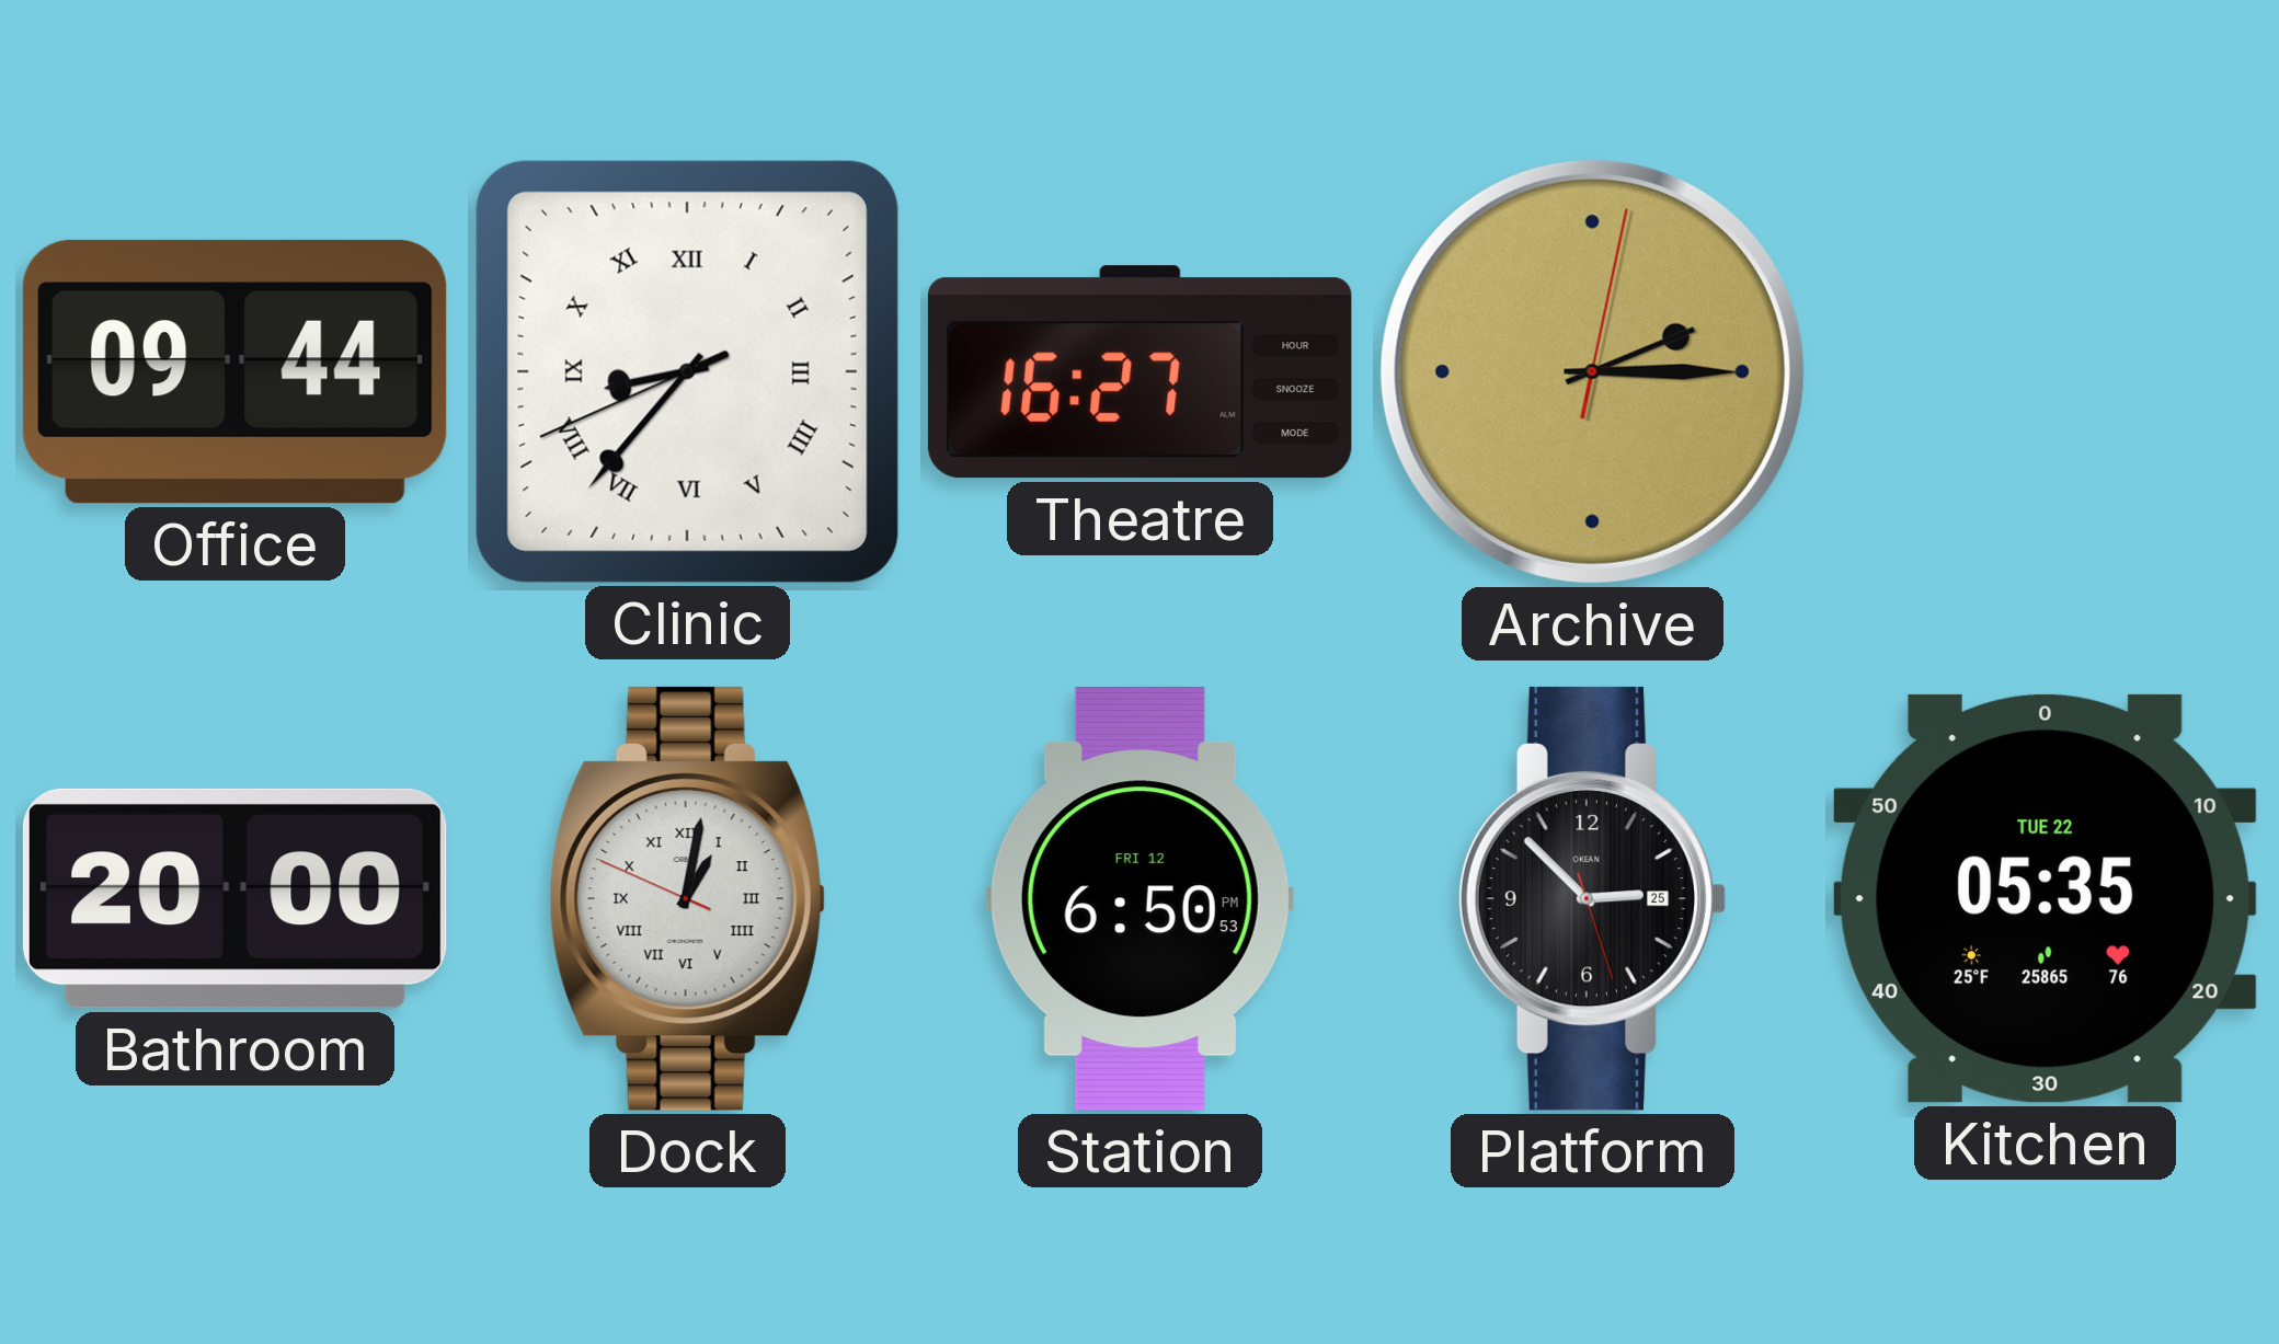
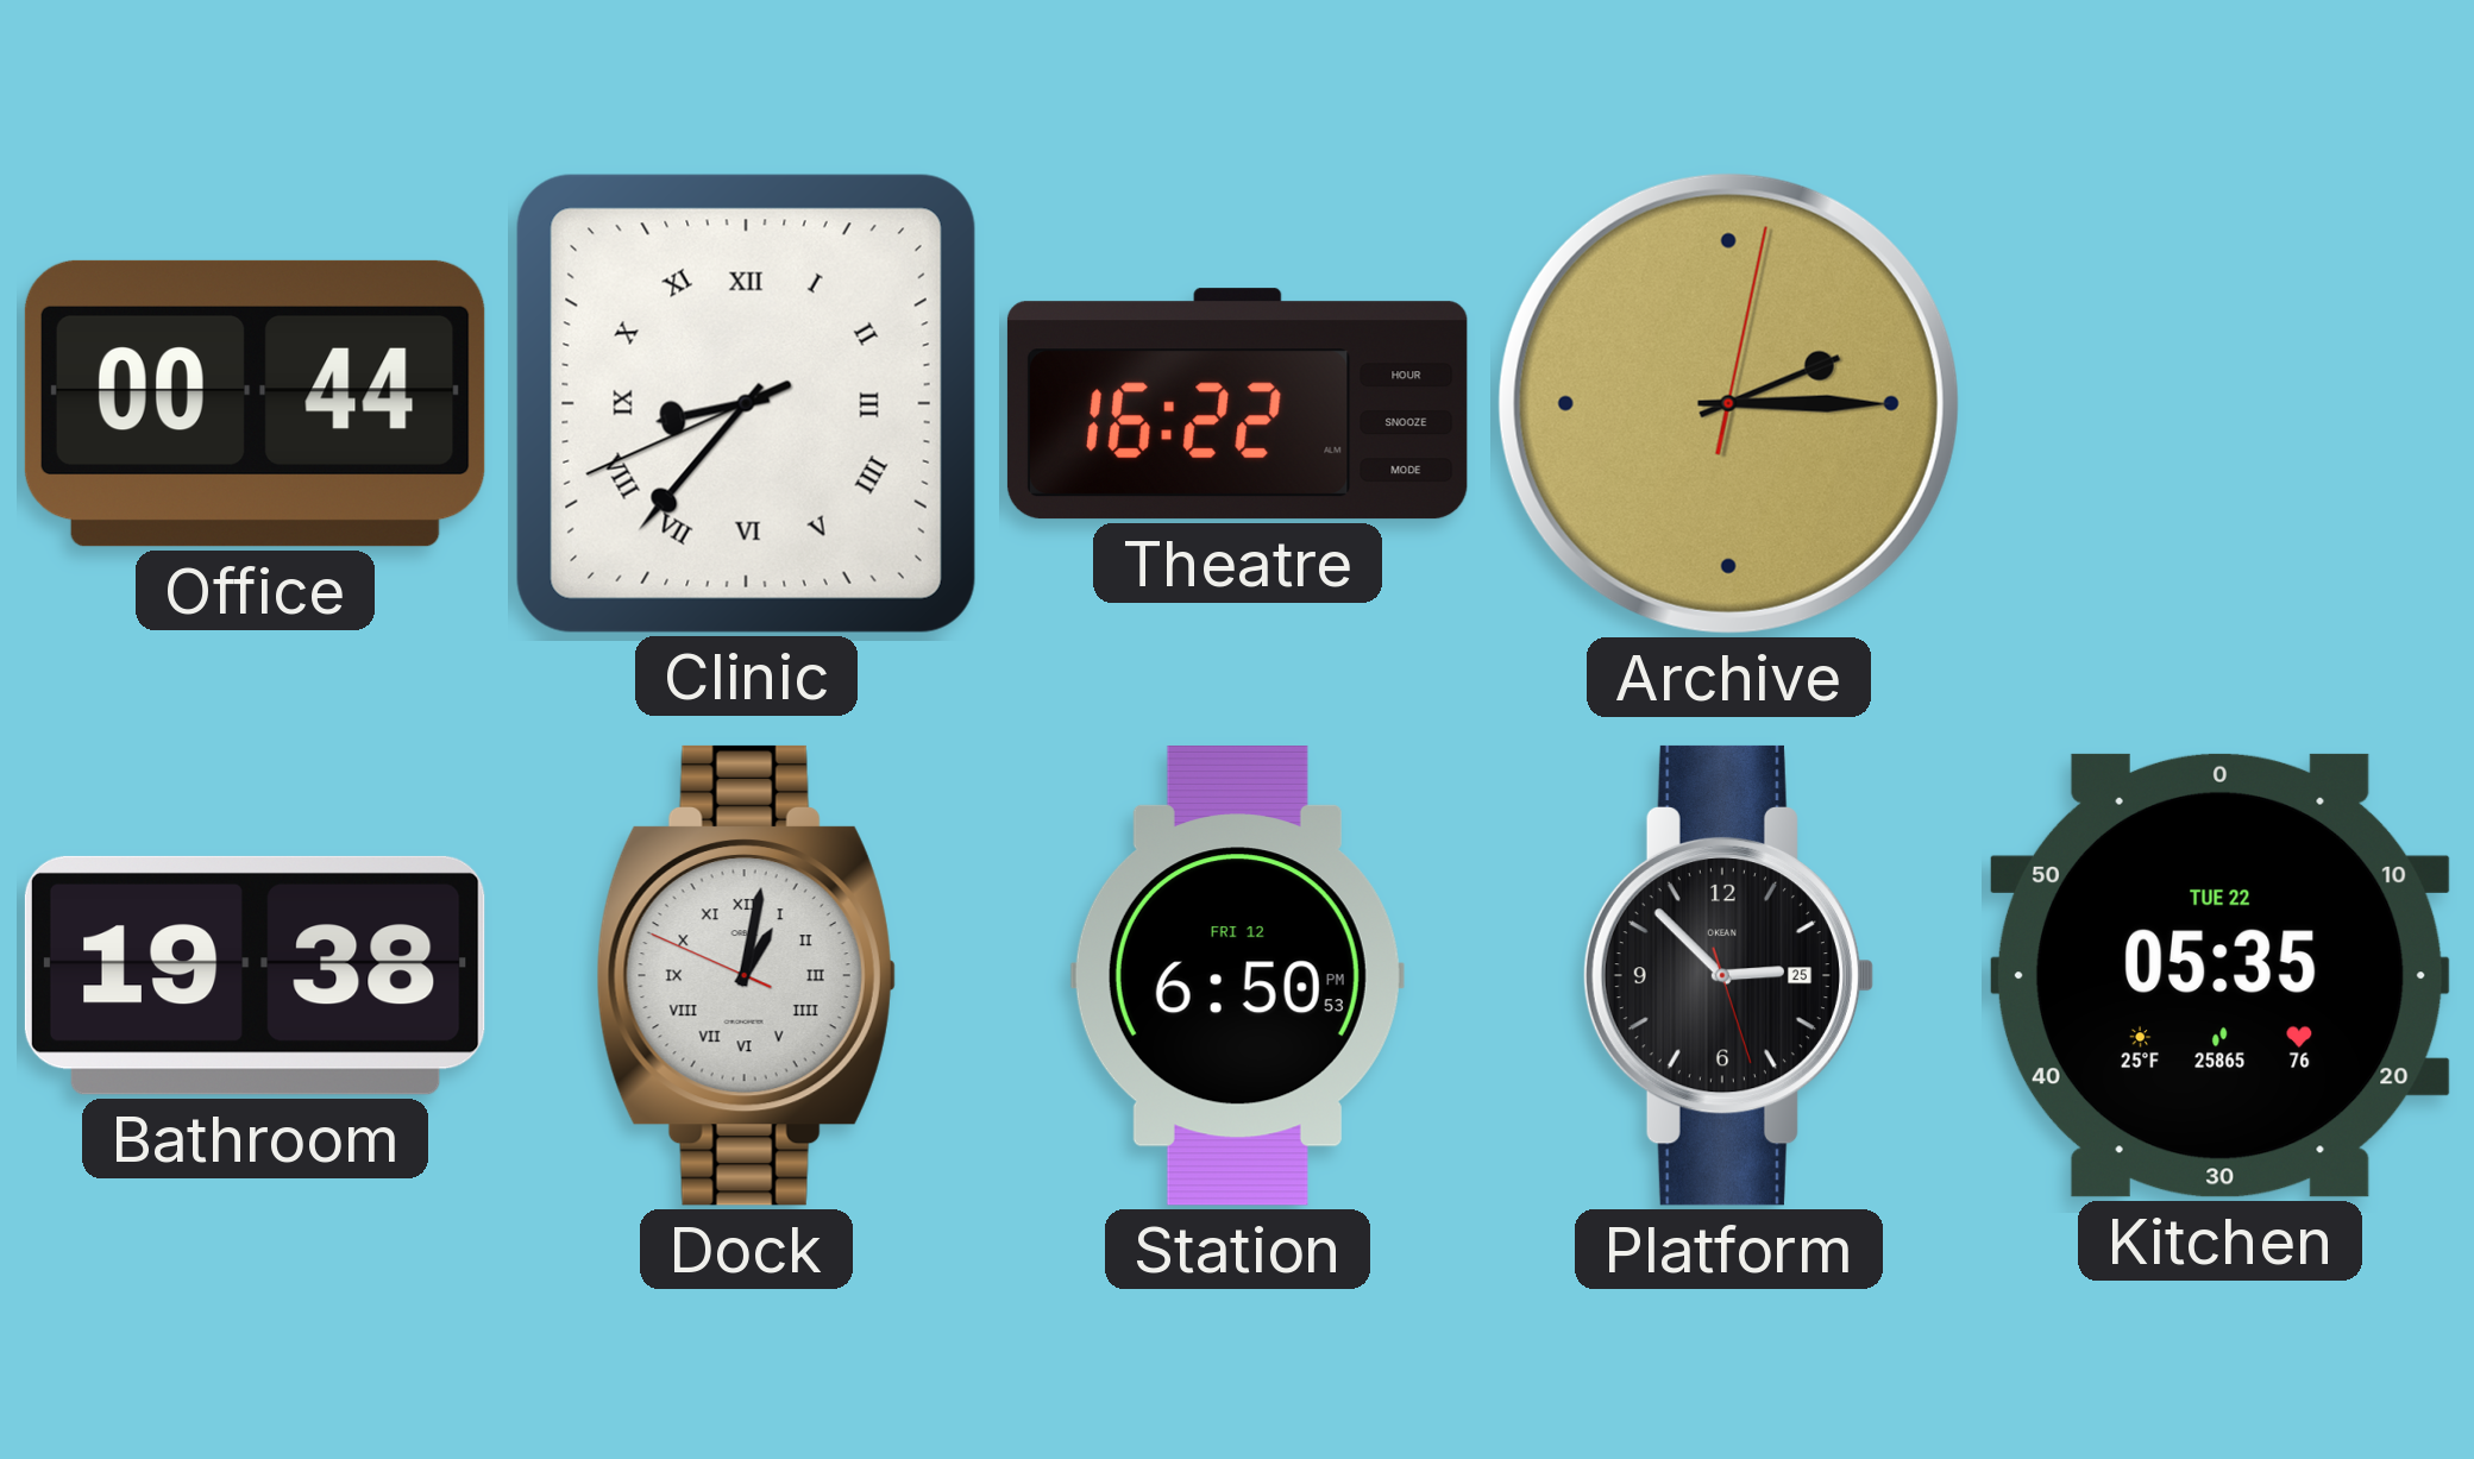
Office: 09:44 -> 00:44 (255, 403)
Theatre: 16:27 -> 16:22 (1237, 404)
Bathroom: 20:00 -> 19:38 (255, 975)
